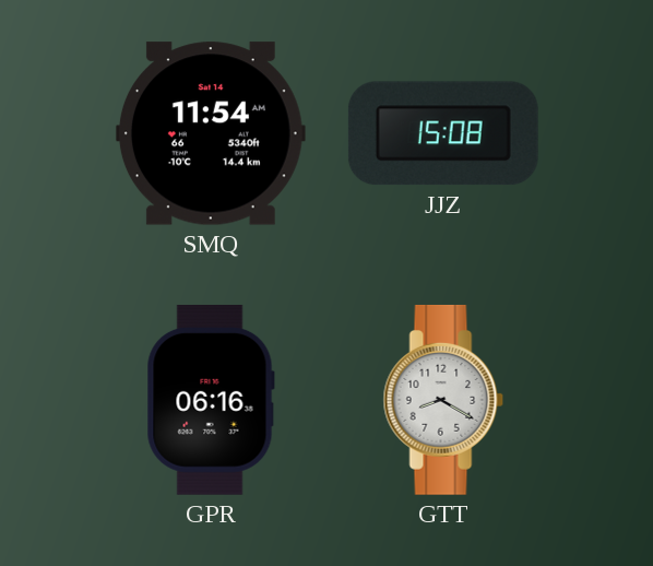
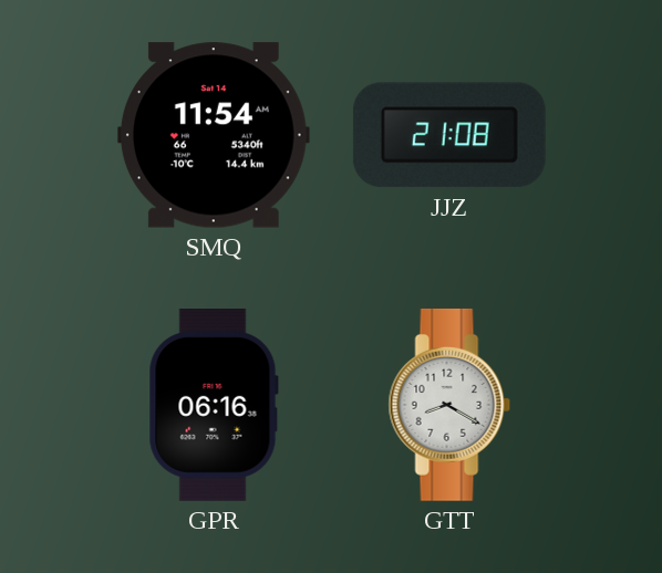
JJZ: 15:08 -> 21:08 (449, 135)
